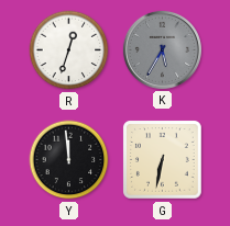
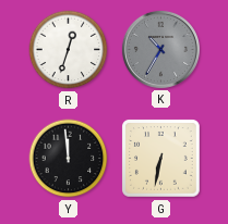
K: 5:35 -> 10:35 (160, 49)
